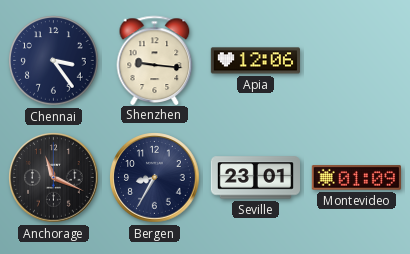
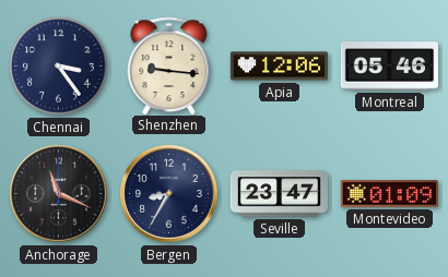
Montreal: none -> 05:46 (389, 67)
Seville: 23:01 -> 23:47 (279, 194)
